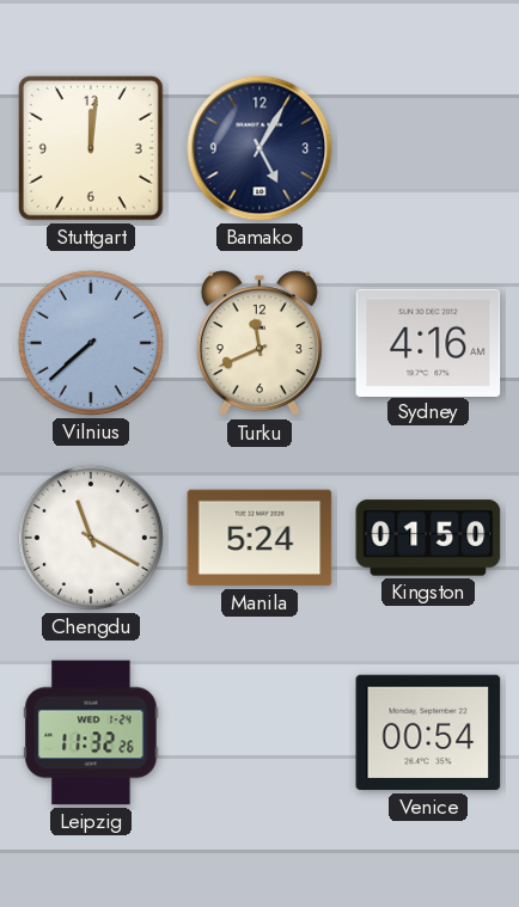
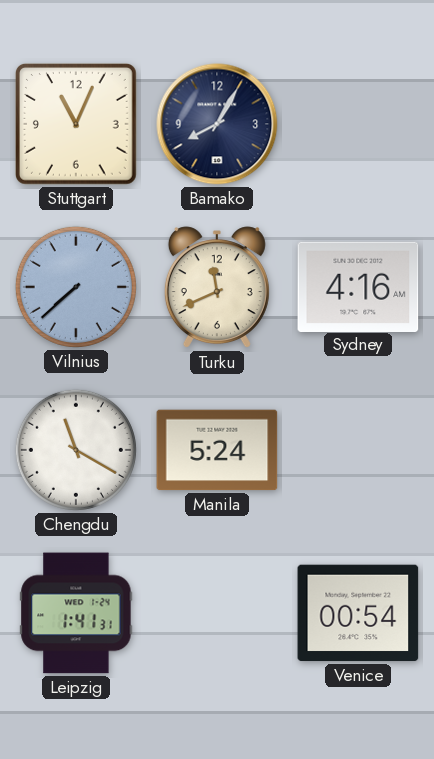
Stuttgart: 12:01 -> 11:04 (77, 125)
Bamako: 5:05 -> 8:05 (217, 124)
Kingston: 01:50 -> none (428, 538)
Leipzig: 11:32 -> 1:41 (76, 613)
